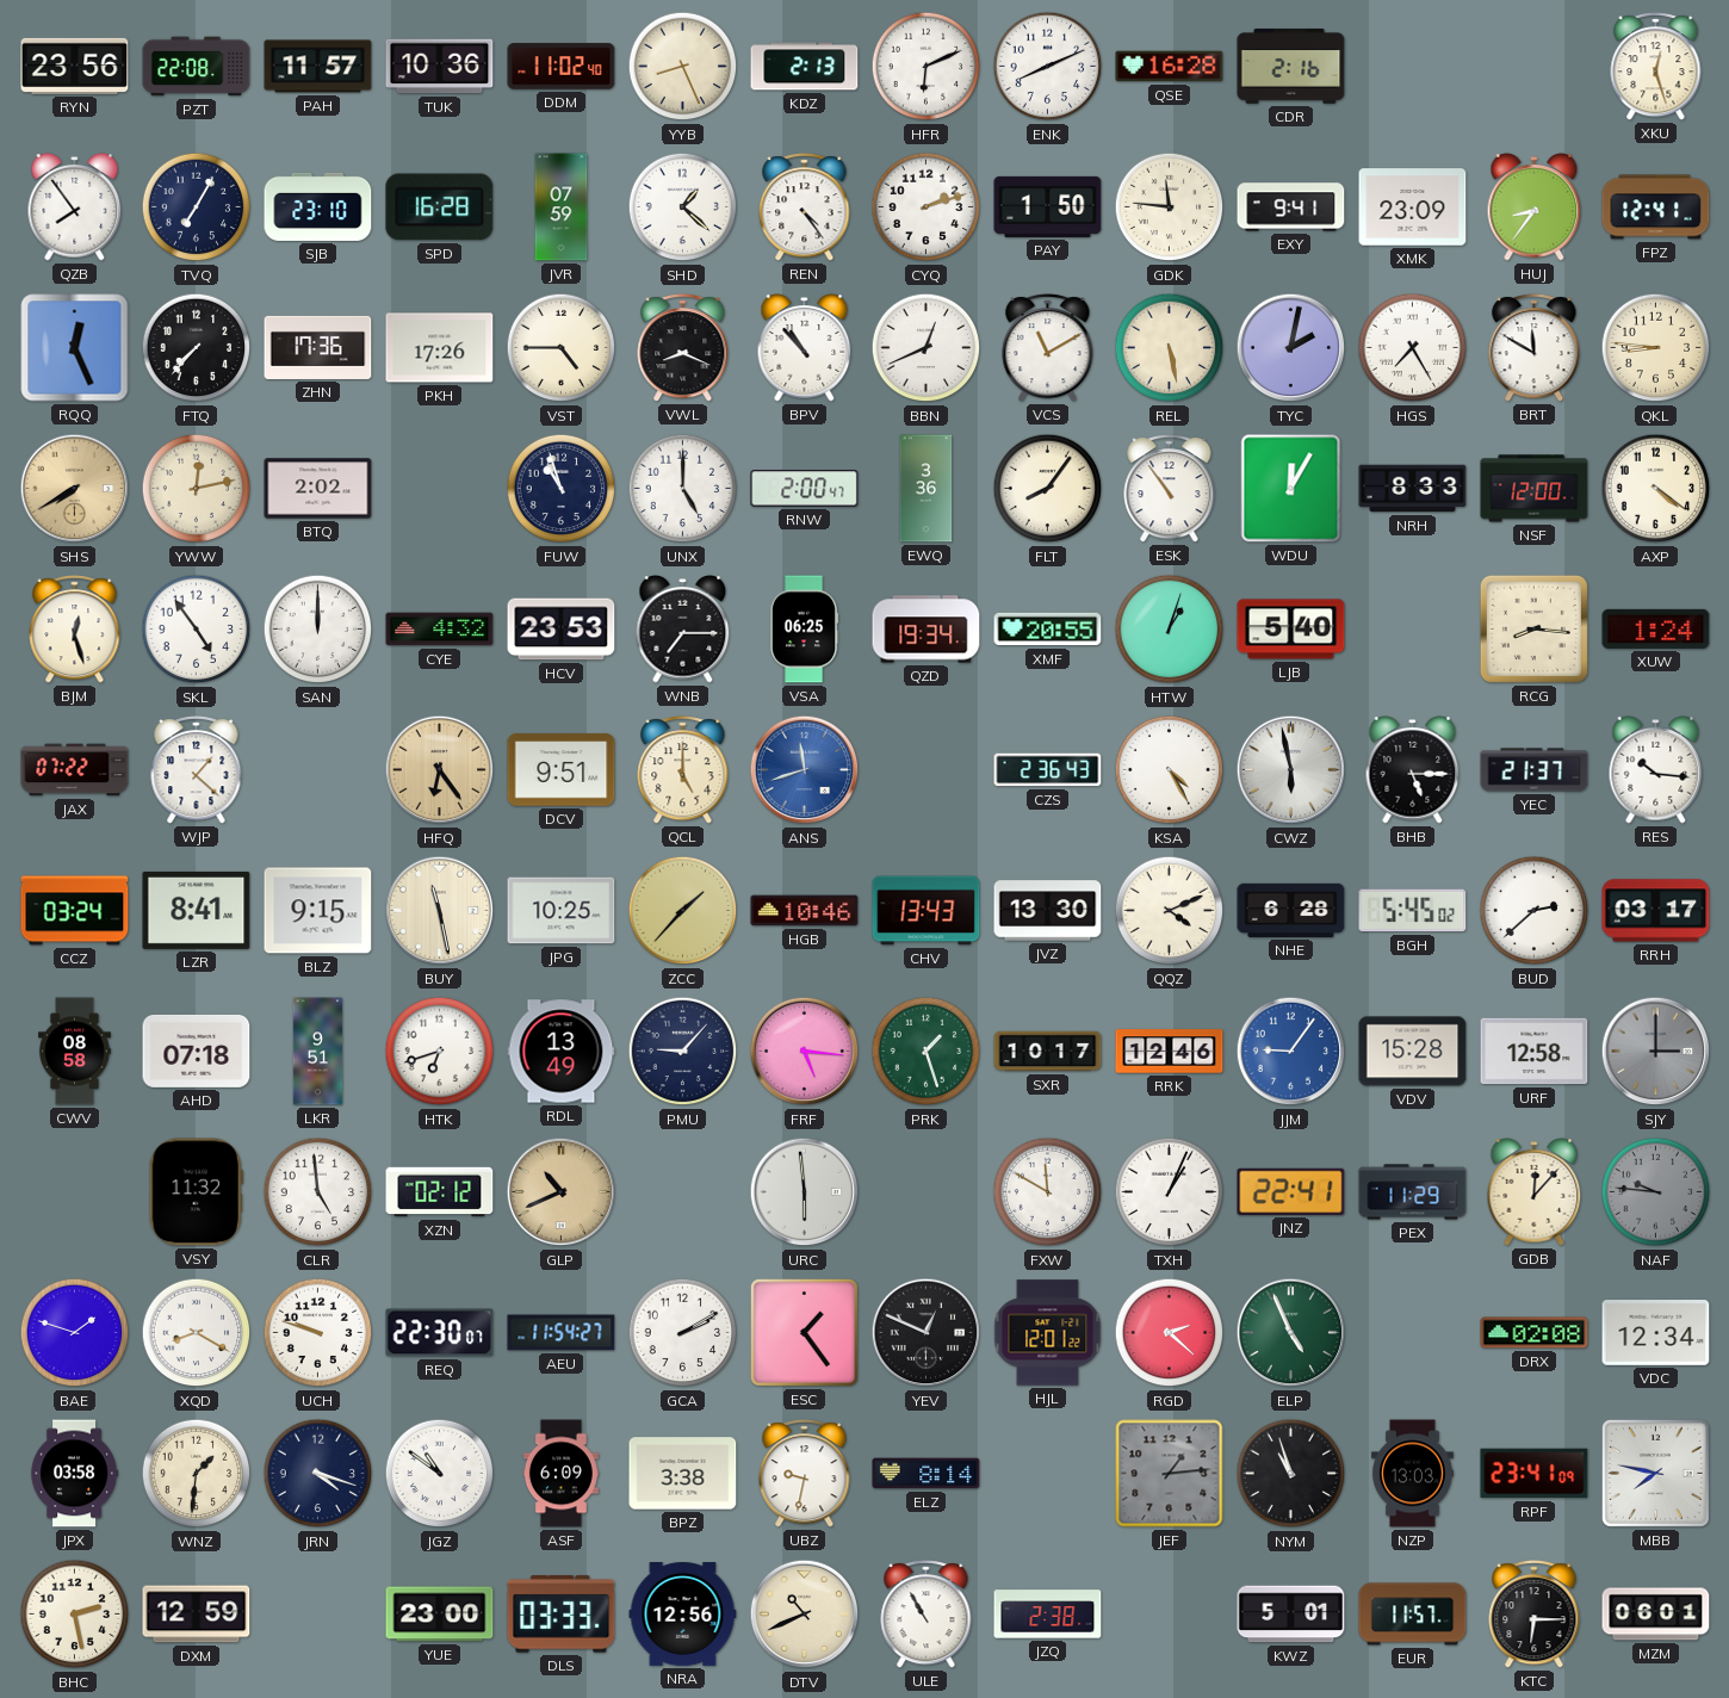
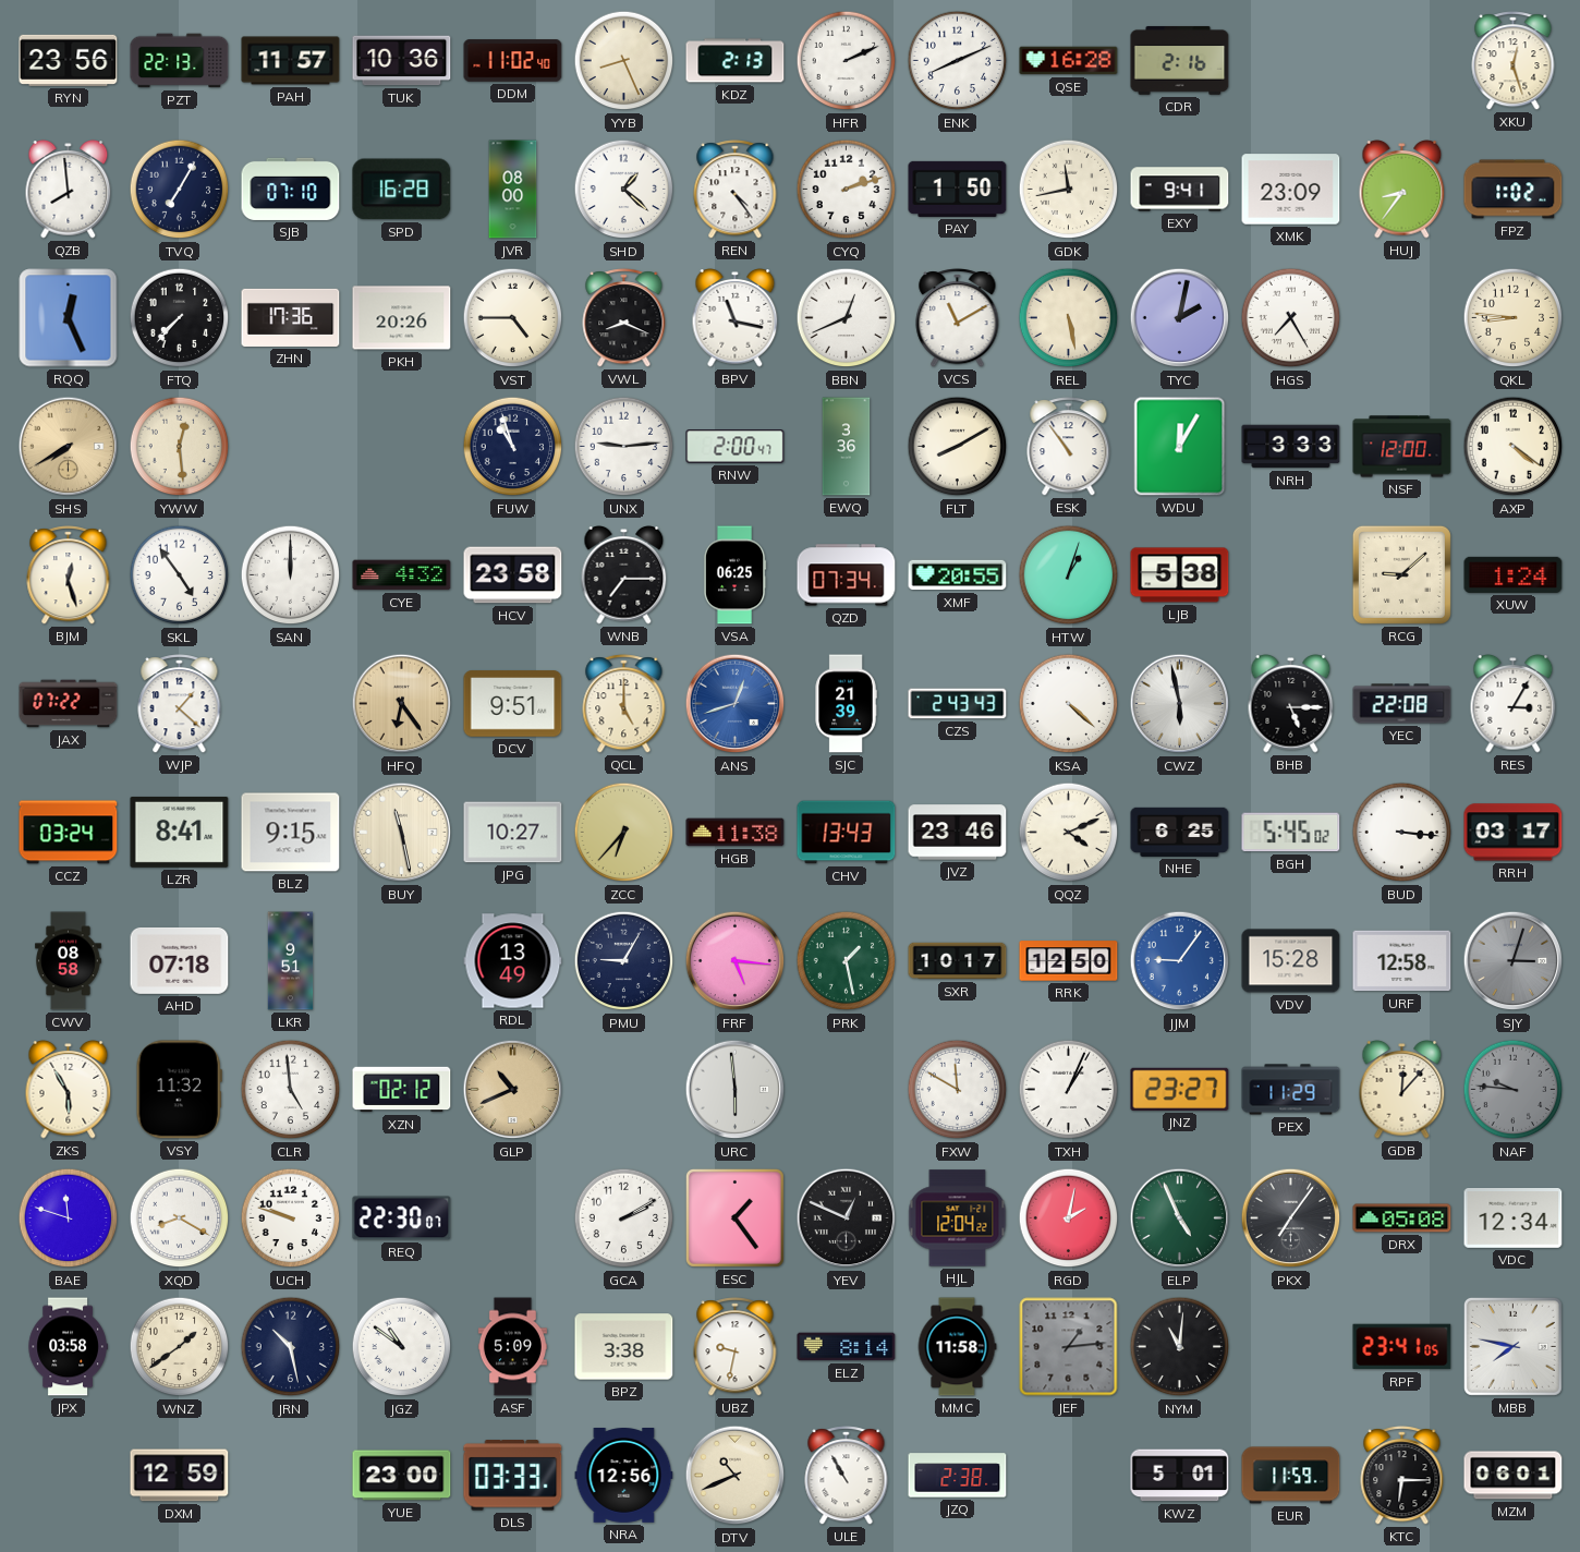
PZT: 22:08 -> 22:13 (180, 61)
HFR: 6:11 -> 2:11 (847, 61)
QZB: 7:54 -> 7:59 (69, 190)
SJB: 23:10 -> 07:10 (291, 189)
JVR: 07:59 -> 08:00 (513, 190)
GDK: 11:46 -> 11:43 (1069, 190)
FPZ: 12:41 -> 1:02 (1514, 190)
PKH: 17:26 -> 20:26 (402, 318)
BPV: 10:53 -> 11:17 (736, 318)
BRT: 11:50 -> none (1535, 348)
YWW: 12:13 -> 12:29 (180, 447)
BTQ: 2:02 -> none (318, 489)
UNX: 5:00 -> 9:14 (624, 447)
FLT: 8:06 -> 8:10 (958, 447)
NRH: 8:33 -> 3:33 (1291, 447)
HCV: 23:53 -> 23:58 (513, 575)
QZD: 19:34 -> 07:34 (847, 575)
LJB: 5:40 -> 5:38 (1180, 575)
RCG: 8:16 -> 9:08 (1401, 574)
ANS: 11:42 -> 12:42 (736, 704)
SJC: none -> 21:39 (846, 704)
CZS: 2:36 -> 2:43 (958, 704)
KSA: 4:25 -> 4:22 (1069, 704)
YEC: 21:37 -> 22:08 (1402, 704)
RES: 10:16 -> 3:05 (1514, 704)
JPG: 10:25 -> 10:27 (513, 833)
ZCC: 1:37 -> 6:37 (624, 833)
HGB: 10:46 -> 11:38 (736, 833)
JVZ: 13:30 -> 23:46 (958, 833)
NHE: 6:28 -> 6:25 (1180, 832)
BUD: 2:38 -> 3:16 (1402, 833)
HTK: 6:42 -> none (440, 1052)
PMU: 9:07 -> 9:05 (624, 961)
PRK: 1:27 -> 1:28 (847, 961)
RRK: 12:46 -> 12:50 (1069, 961)
SJY: 3:00 -> 3:03 (1514, 961)
ZKS: none -> 5:55 (69, 1090)
JNZ: 22:41 -> 23:27 (1180, 1089)
BAE: 1:48 -> 11:48 (69, 1218)
AEU: 11:54 -> none (562, 1333)
HJL: 12:01 -> 12:04 (958, 1218)
RGD: 2:22 -> 2:02 (1069, 1218)
PKX: none -> 7:06 (1291, 1218)
DRX: 02:08 -> 05:08 (1402, 1218)
WNZ: 1:31 -> 1:39 (180, 1347)
JRN: 4:18 -> 10:28 (291, 1347)
ASF: 6:09 -> 5:09 (512, 1347)
MMC: none -> 11:58 (957, 1347)
NYM: 10:57 -> 11:01 (1180, 1347)
NZP: 13:03 -> none (1413, 1474)
RPF: 23:41:09 -> 23:41:05 (1402, 1347)
BHC: 2:28 -> none (75, 1615)
EUR: 11:57 -> 11:59 (1291, 1476)
